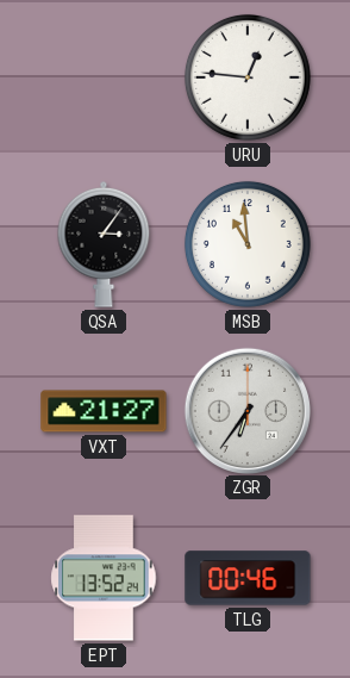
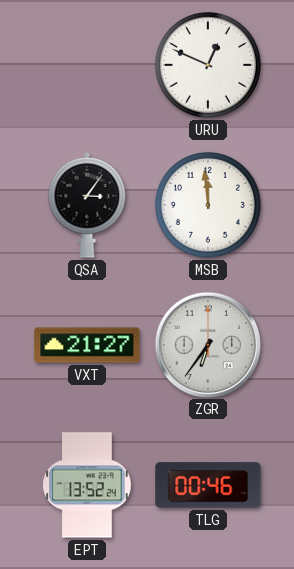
URU: 12:46 -> 12:49 (208, 65)
MSB: 10:59 -> 11:59 (208, 205)
